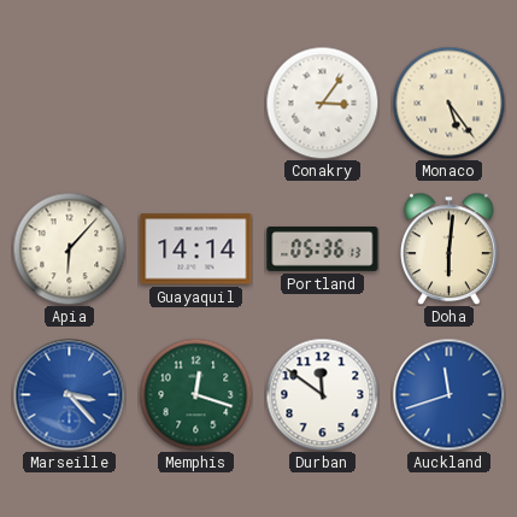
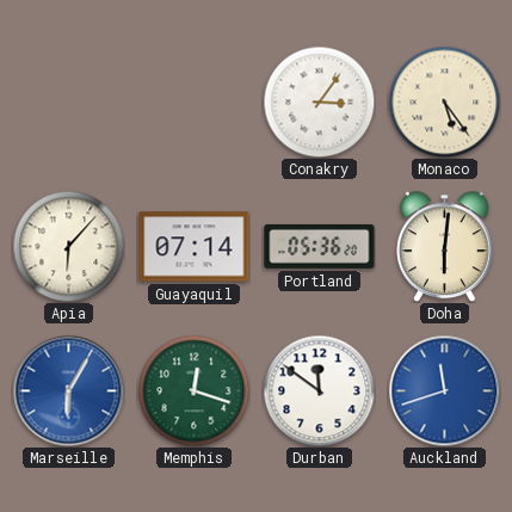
Guayaquil: 14:14 -> 07:14 (195, 247)
Portland: 05:36:13 -> 05:36:20 (320, 246)
Marseille: 3:23 -> 6:05 (68, 390)
